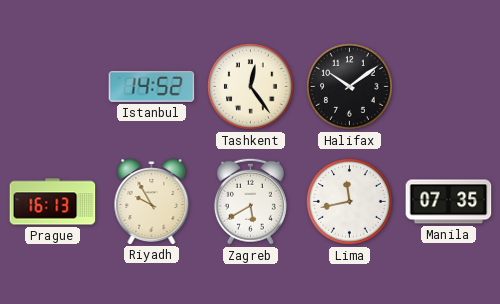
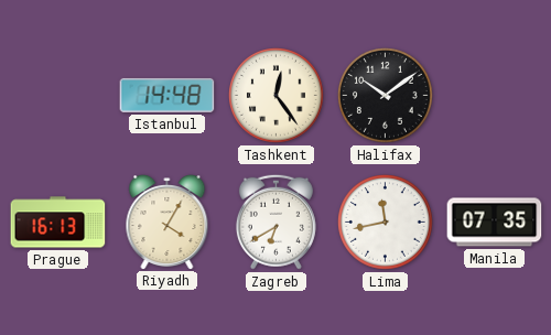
Istanbul: 14:52 -> 14:48 (168, 95)
Riyadh: 9:55 -> 4:05 (168, 223)
Zagreb: 5:40 -> 6:40 (275, 221)
